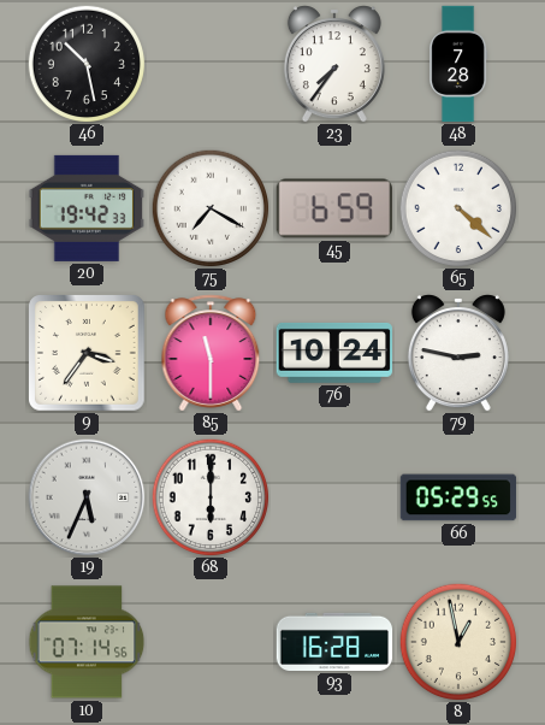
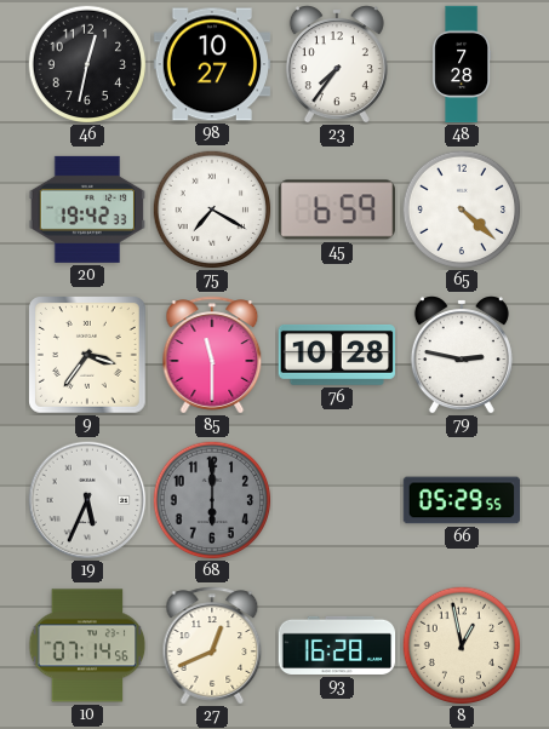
46: 10:28 -> 12:32 (87, 64)
98: none -> 10:27 (212, 64)
76: 10:24 -> 10:28 (337, 355)
68 dial: white -> grey (212, 500)
27: none -> 12:41 (212, 645)
